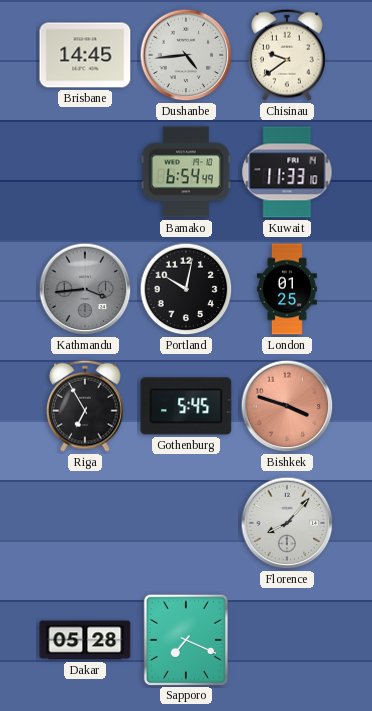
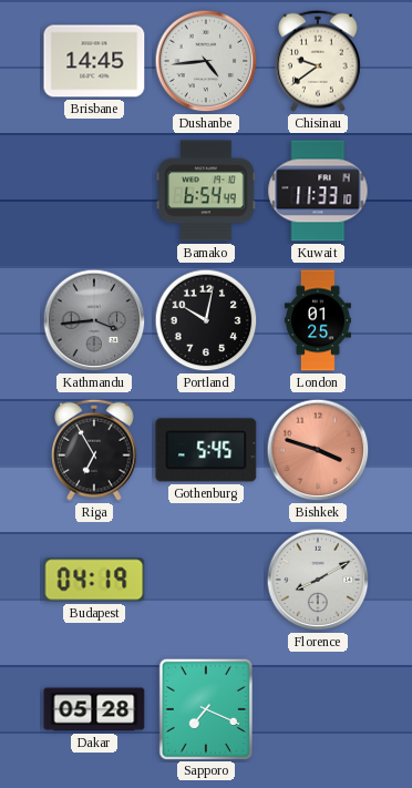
Budapest: none -> 04:19 (94, 580)
Florence: 8:07 -> 8:10 (318, 580)
